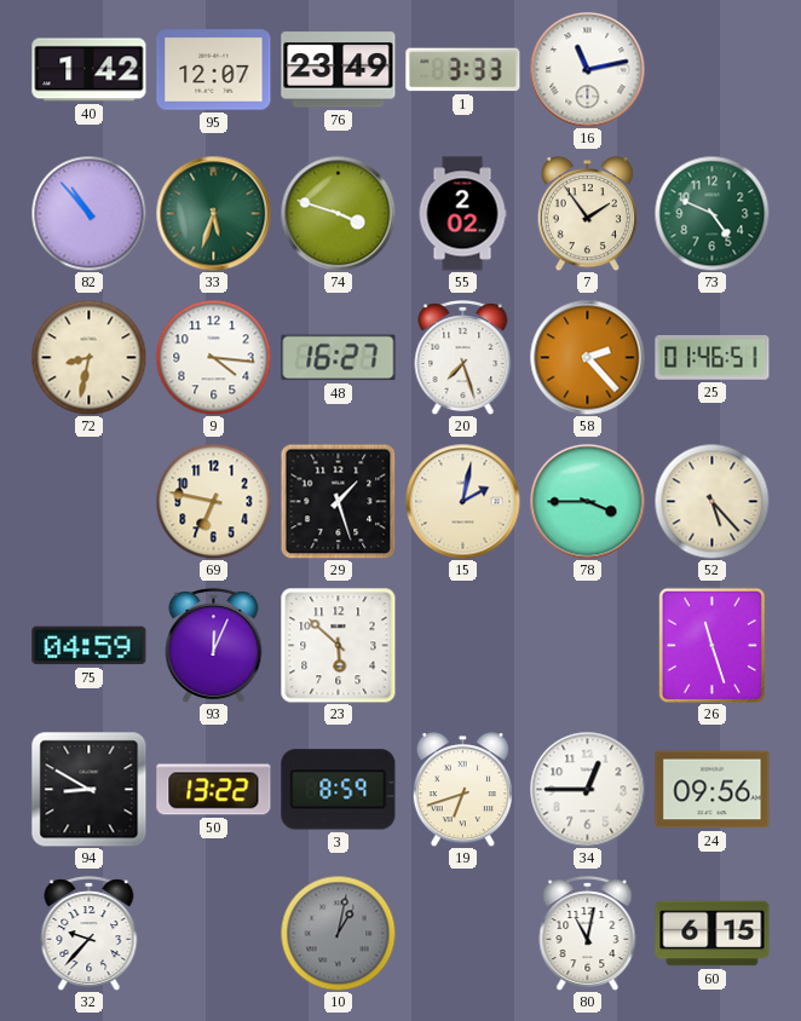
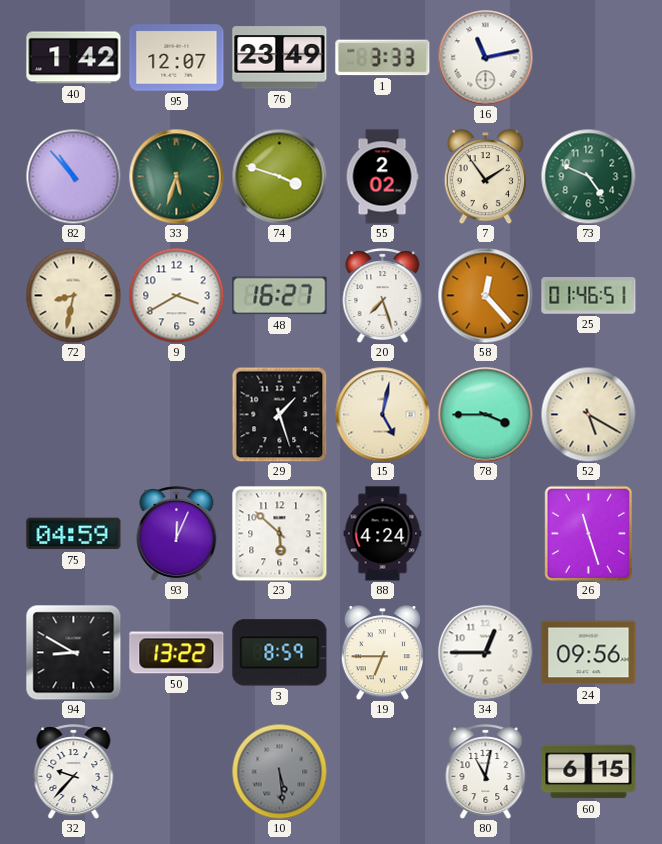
9: 4:16 -> 3:40 (176, 295)
58: 2:23 -> 12:23 (485, 295)
69: 6:47 -> none (213, 501)
15: 2:02 -> 5:02 (382, 414)
52: 5:23 -> 5:20 (588, 414)
88: none -> 4:24 (383, 534)
19: 6:42 -> 6:45 (382, 653)
10: 1:02 -> 5:29 (279, 771)
